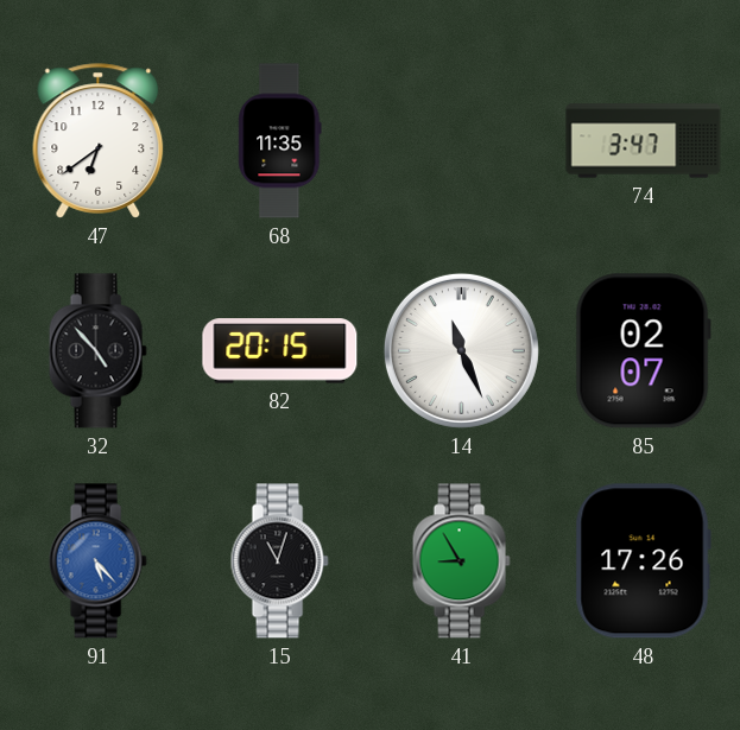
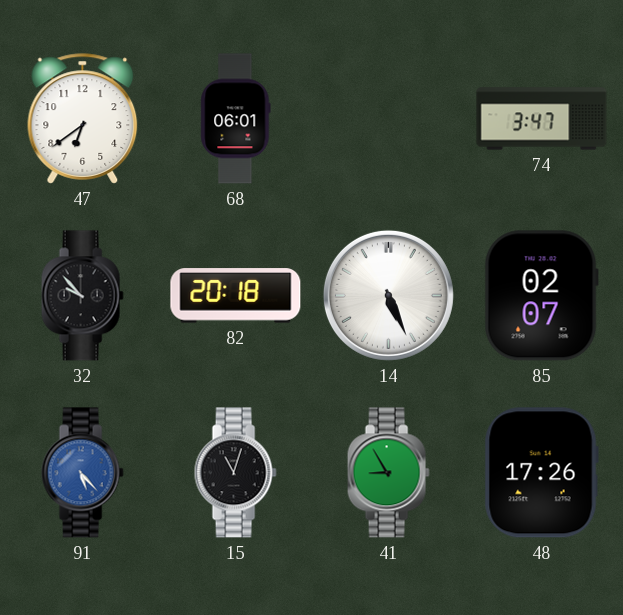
68: 11:35 -> 06:01 (236, 119)
32: 4:53 -> 9:53 (82, 296)
82: 20:15 -> 20:18 (236, 296)
14: 11:26 -> 5:26 (388, 295)
